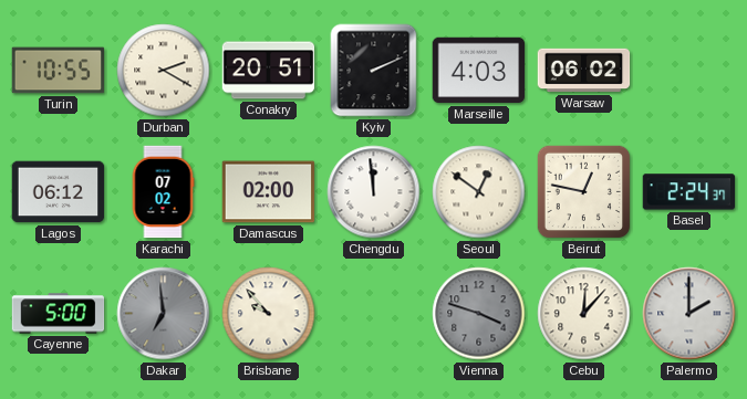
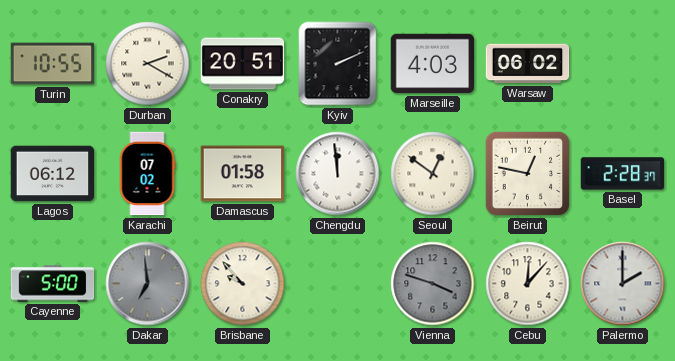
Damascus: 02:00 -> 01:58 (243, 174)
Basel: 2:24 -> 2:28 (623, 174)
